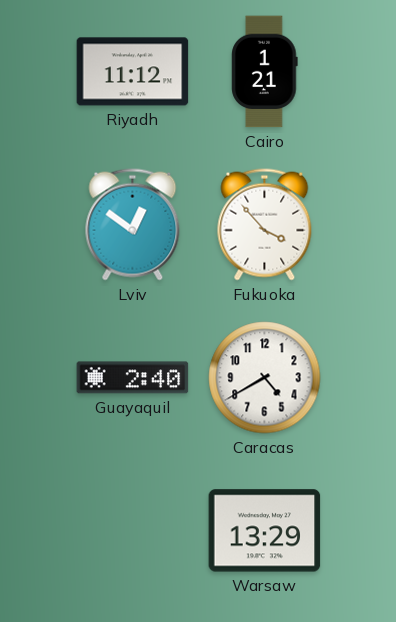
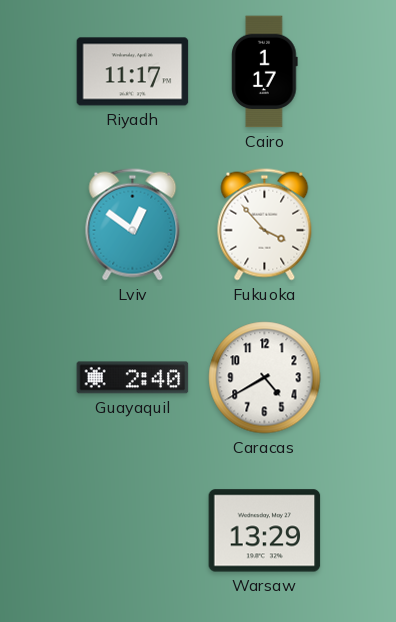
Riyadh: 11:12 -> 11:17 (133, 72)
Cairo: 1:21 -> 1:17 (265, 72)
